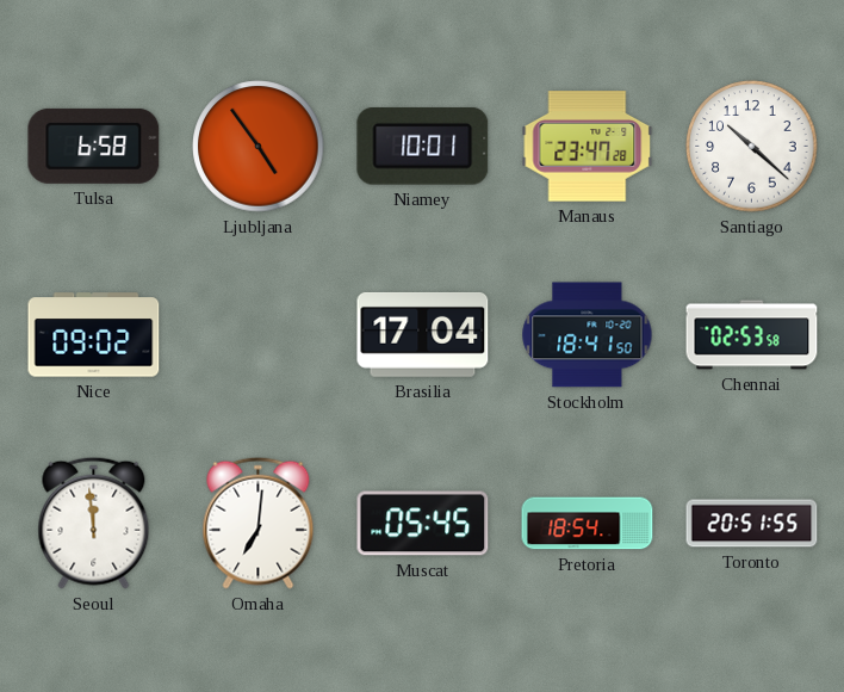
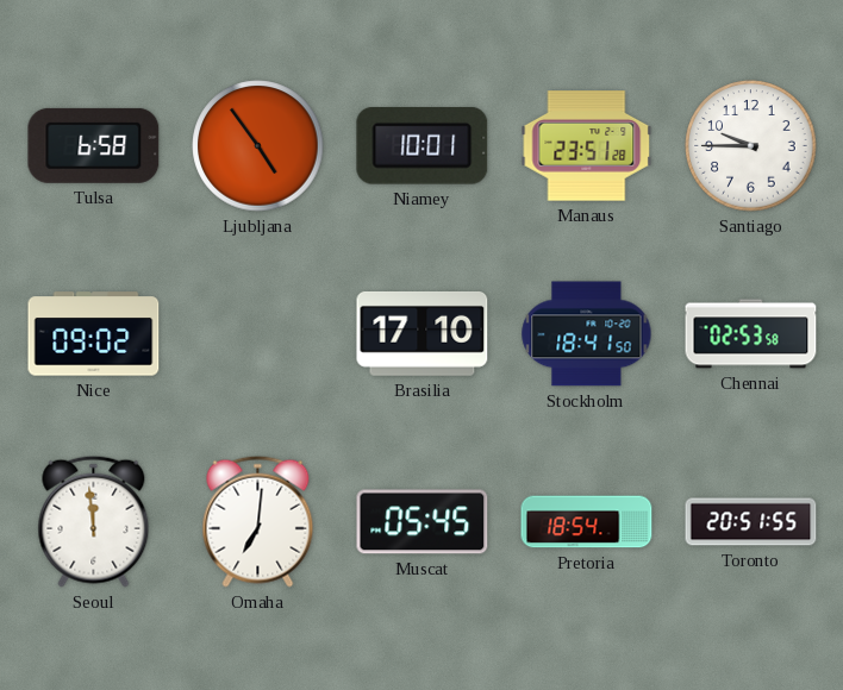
Manaus: 23:47 -> 23:51 (587, 146)
Santiago: 10:22 -> 9:45 (751, 146)
Brasilia: 17:04 -> 17:10 (423, 333)
